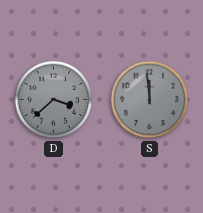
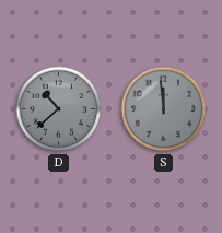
D: 3:38 -> 10:38 (59, 109)
